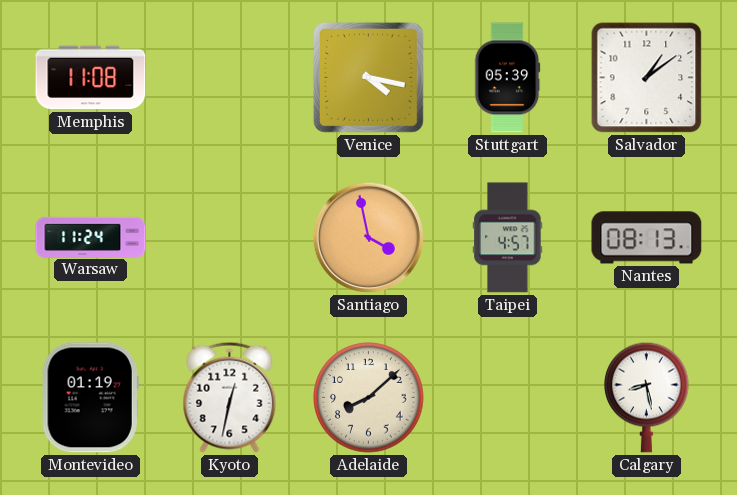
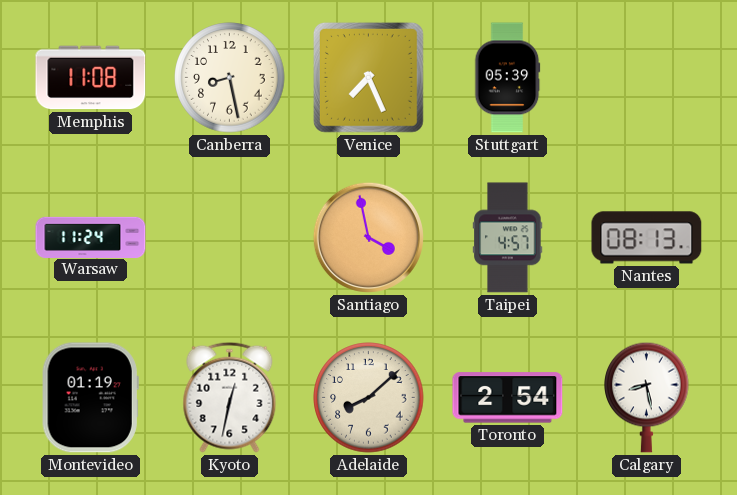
Canberra: none -> 8:28 (230, 78)
Venice: 4:17 -> 7:26 (368, 77)
Salvador: 1:09 -> none (647, 78)
Toronto: none -> 2:54 (508, 398)
